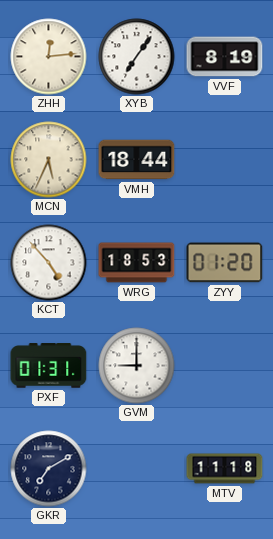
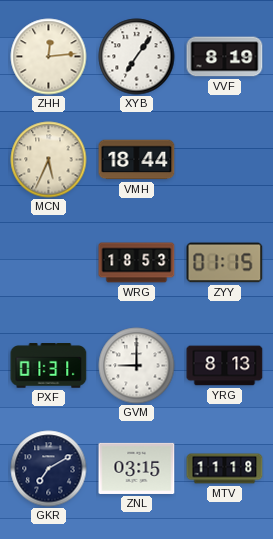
KCT: 4:53 -> none (49, 263)
ZYY: 01:20 -> 01:15 (225, 263)
YRG: none -> 8:13 (225, 366)
ZNL: none -> 03:15 (137, 468)
